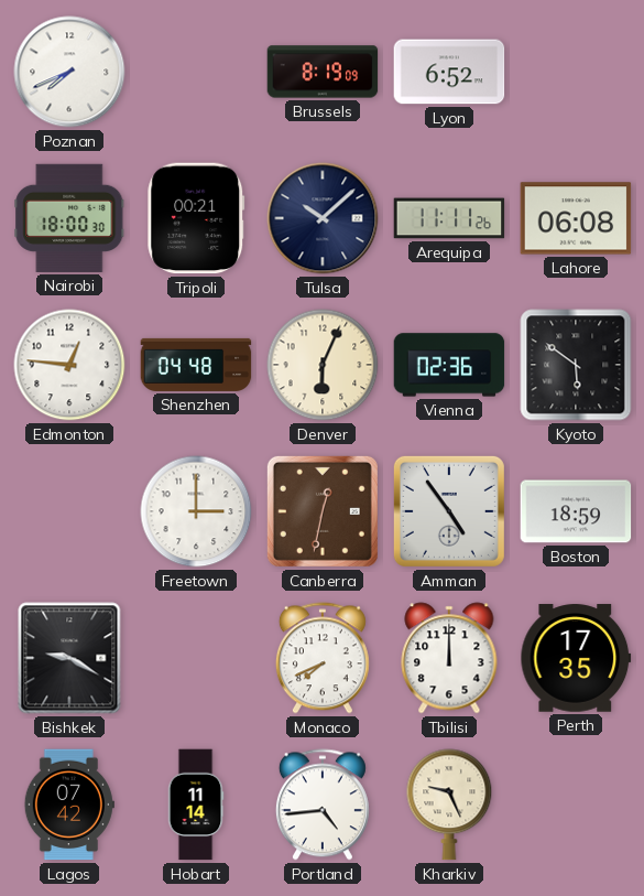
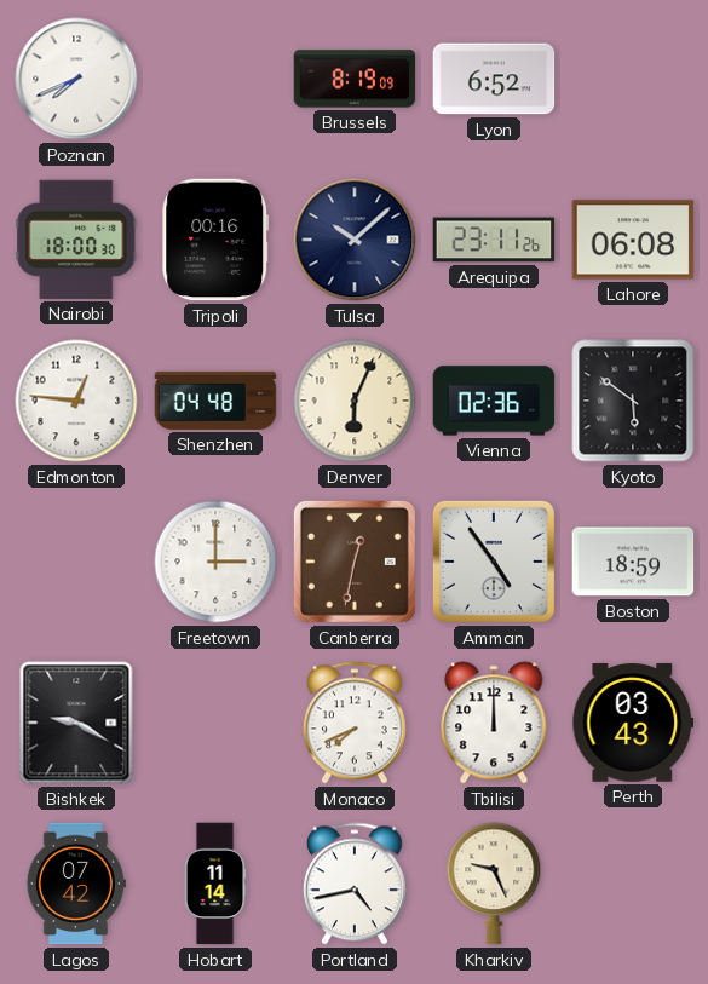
Tripoli: 00:21 -> 00:16 (215, 240)
Arequipa: 11:11 -> 23:11 (494, 240)
Perth: 17:35 -> 03:43 (633, 723)
Portland: 4:44 -> 4:43 (355, 884)
